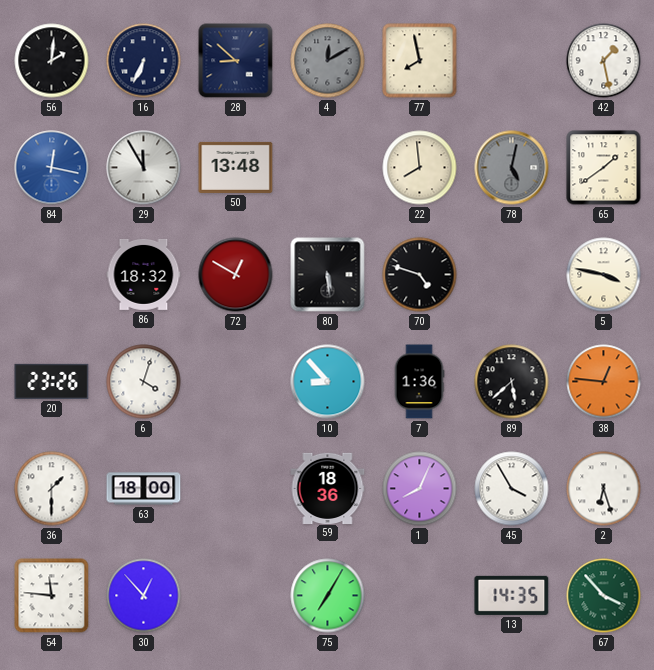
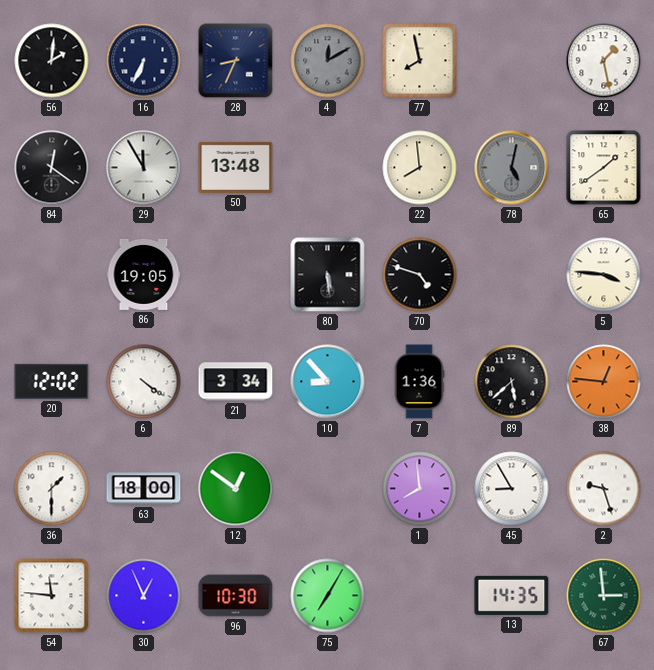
28: 8:52 -> 8:34 (236, 61)
84: 12:17 -> 12:21 (52, 168)
84 dial: blue -> black (52, 168)
86: 18:32 -> 19:05 (144, 274)
72: 12:50 -> none (236, 275)
5: 3:47 -> 3:46 (604, 275)
20: 23:26 -> 12:02 (52, 381)
6: 4:03 -> 4:21 (144, 382)
21: none -> 3:34 (236, 382)
12: none -> 12:51 (236, 489)
59: 18:36 -> none (328, 488)
1: 8:04 -> 7:59 (420, 489)
45: 3:55 -> 8:55 (512, 489)
2: 6:27 -> 9:27 (604, 489)
30: 12:53 -> 12:56 (144, 596)
96: none -> 10:30 (236, 596)
67: 3:53 -> 2:59 (604, 596)
